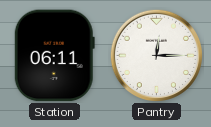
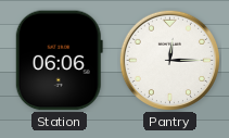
Station: 06:11 -> 06:06 (59, 61)
